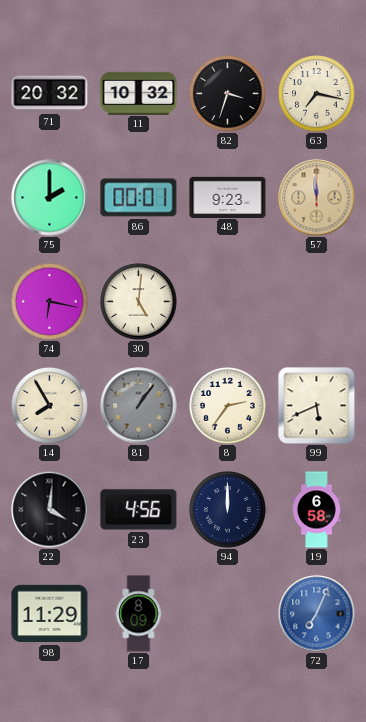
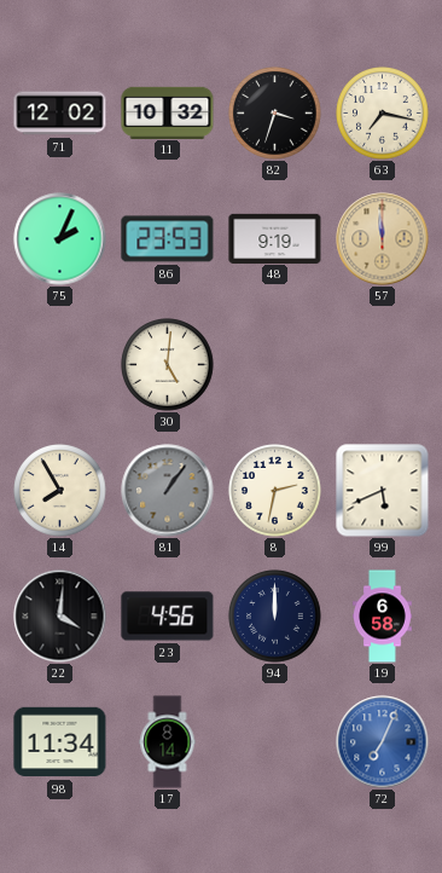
71: 20:32 -> 12:02 (60, 114)
75: 2:00 -> 2:04 (60, 239)
86: 00:01 -> 23:53 (168, 239)
48: 9:23 -> 9:19 (275, 238)
74: 6:17 -> none (50, 302)
8: 2:36 -> 2:32 (275, 491)
98: 11:29 -> 11:34 (60, 742)
17: 8:09 -> 8:14 (168, 742)
